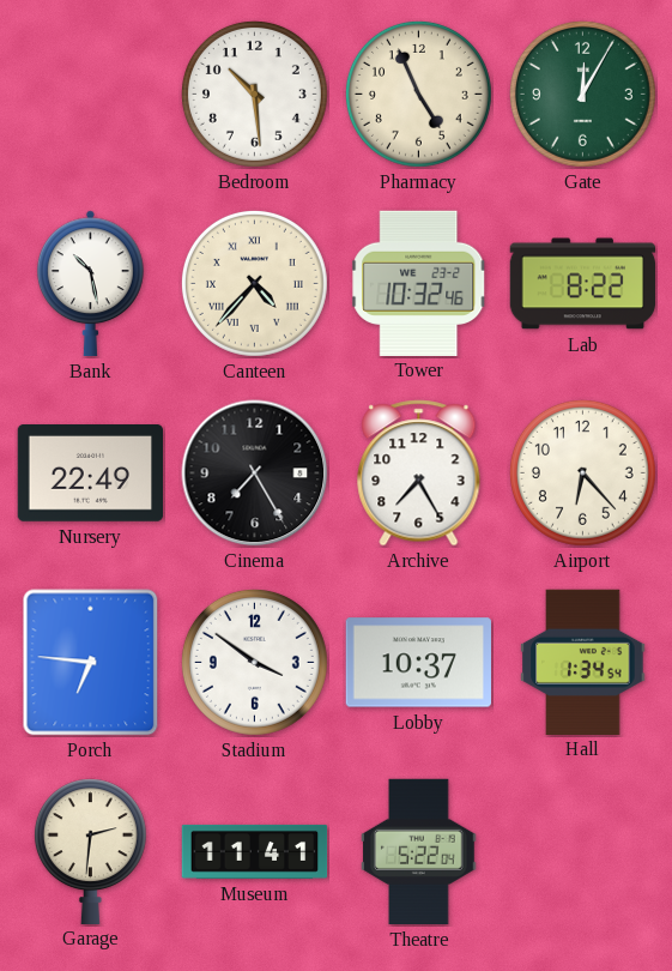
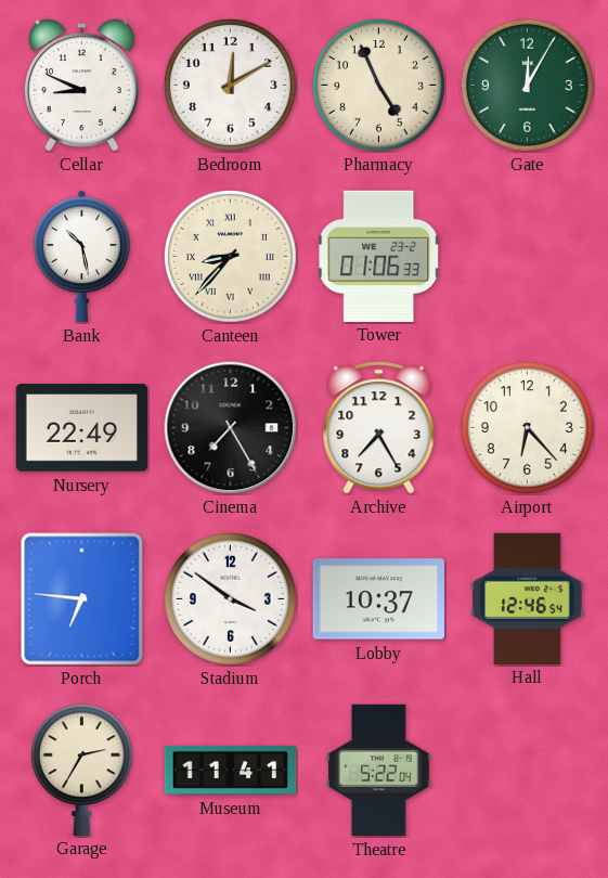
Cellar: none -> 8:49 (81, 86)
Bedroom: 10:29 -> 12:10 (230, 85)
Canteen: 4:37 -> 8:37 (230, 256)
Tower: 10:32 -> 01:06 (379, 256)
Lab: 8:22 -> none (583, 284)
Hall: 1:34 -> 12:46 (528, 598)
Garage: 2:31 -> 2:35 (81, 770)
